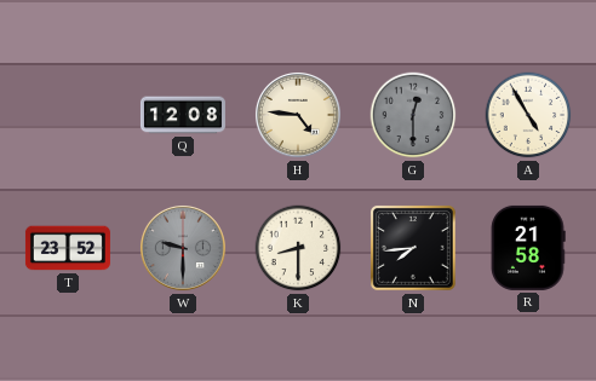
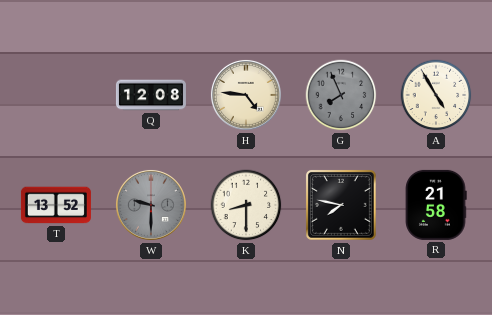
G: 12:30 -> 7:56 (341, 95)
T: 23:52 -> 13:52 (56, 205)
N: 7:44 -> 7:47 (341, 205)
